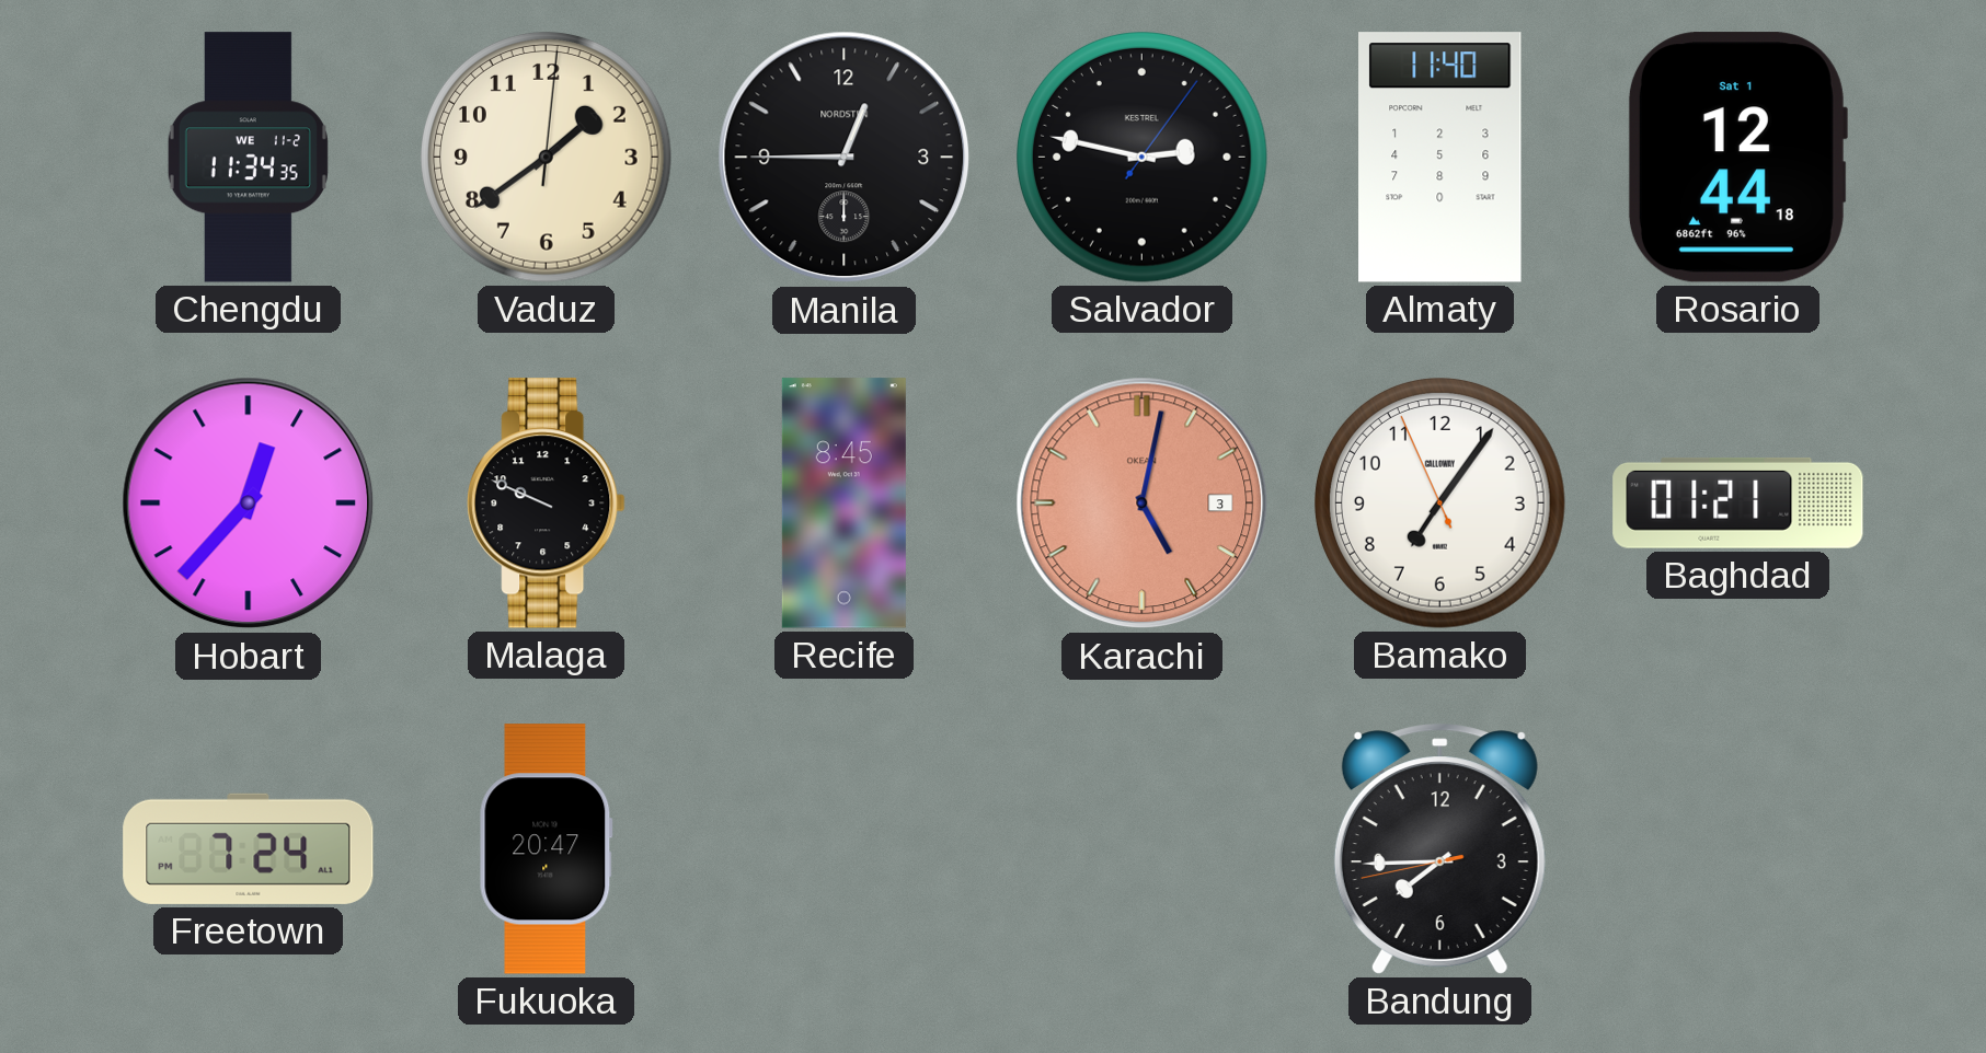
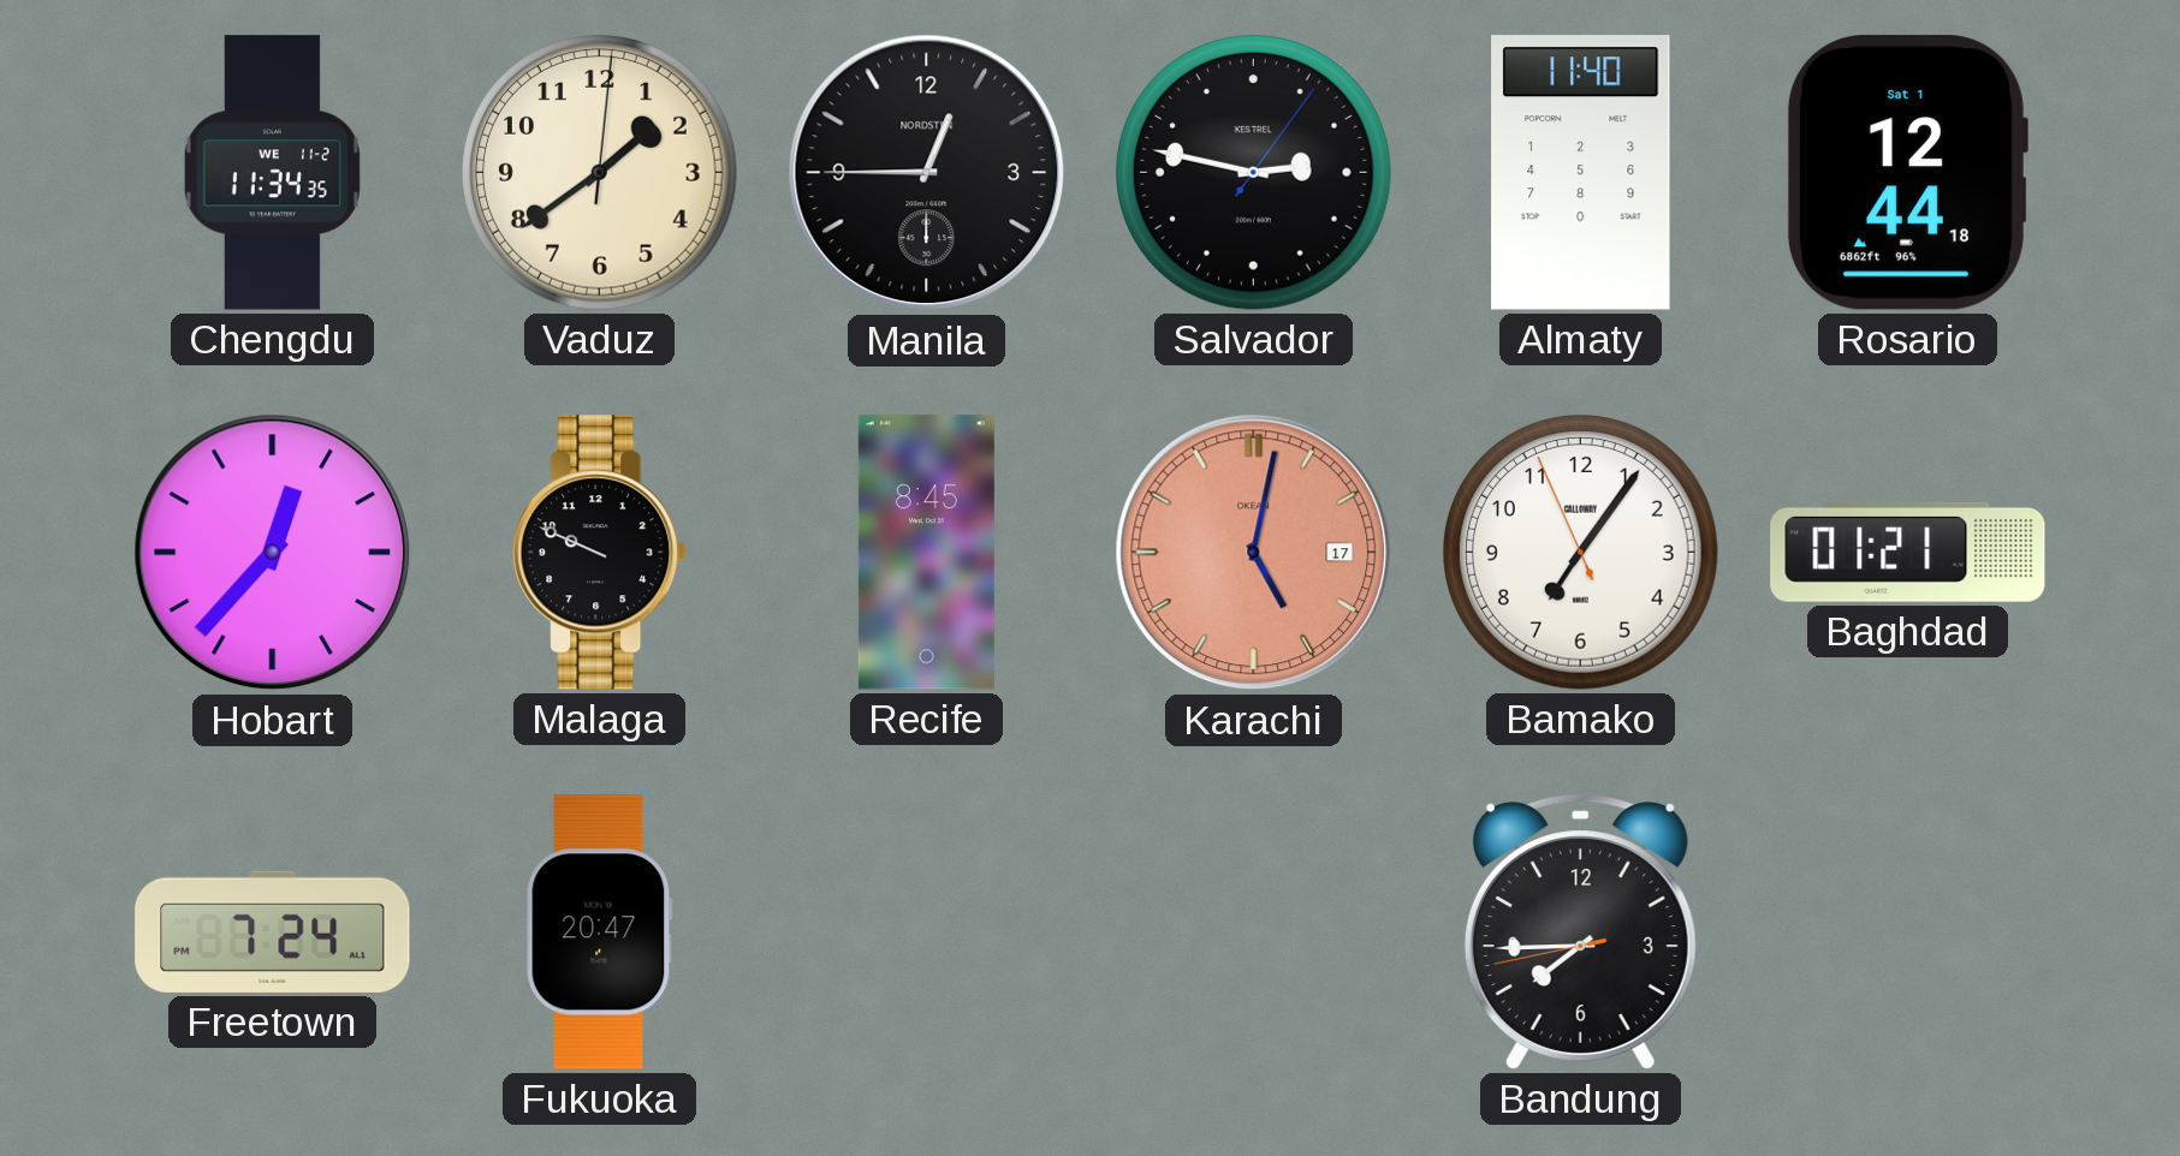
Karachi date: 3 -> 17 (1254, 553)
